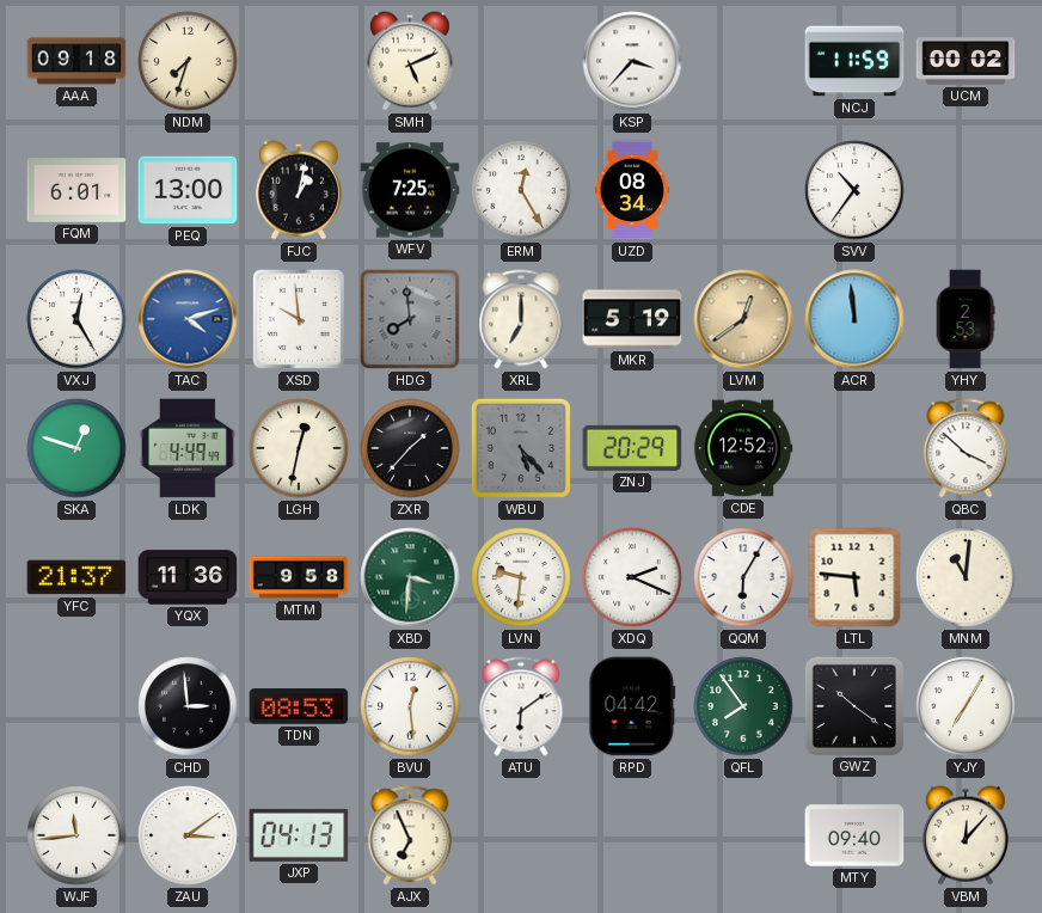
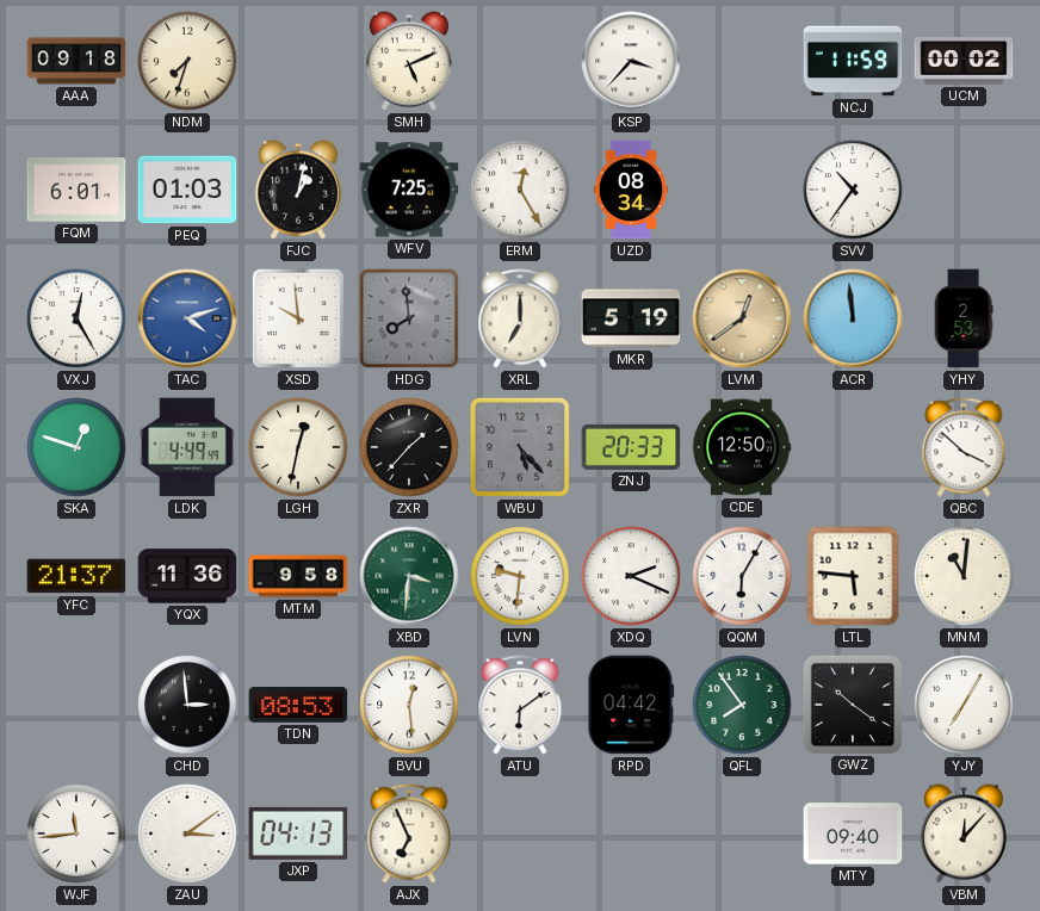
PEQ: 13:00 -> 01:03 (187, 190)
ZNJ: 20:29 -> 20:33 (631, 447)
CDE: 12:52 -> 12:50 (742, 447)
